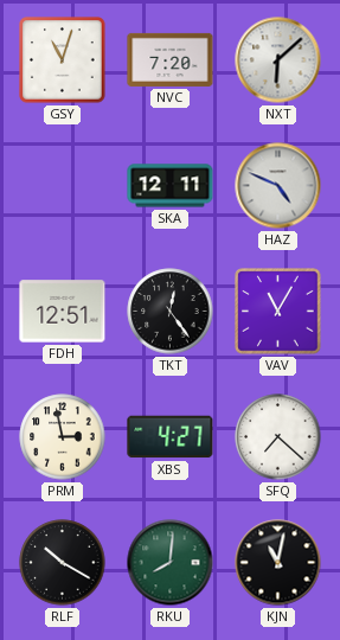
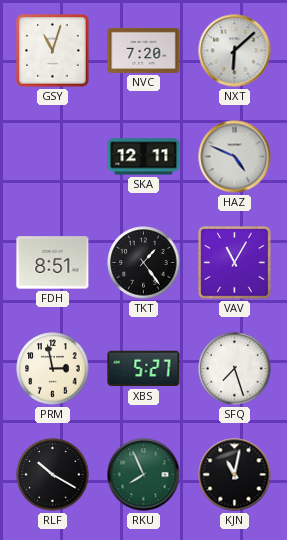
FDH: 12:51 -> 8:51 (53, 263)
TKT: 12:24 -> 1:24 (144, 263)
XBS: 4:27 -> 5:27 (144, 369)
SFQ: 7:22 -> 7:27 (235, 369)
RKU: 8:01 -> 7:56 (144, 475)
